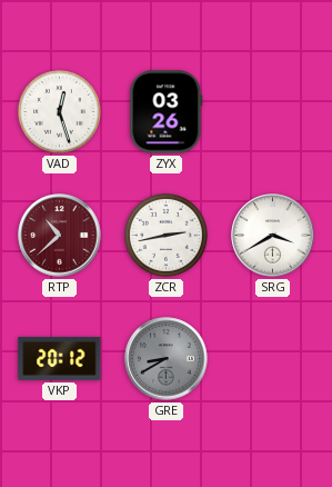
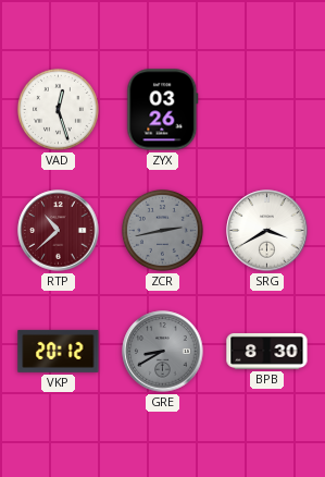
ZCR dial: white -> grey (162, 230)
BPB: none -> 8:30 (267, 351)
